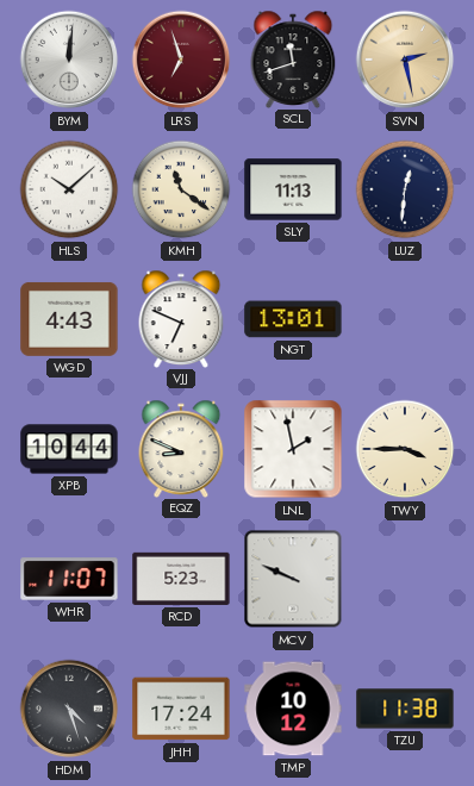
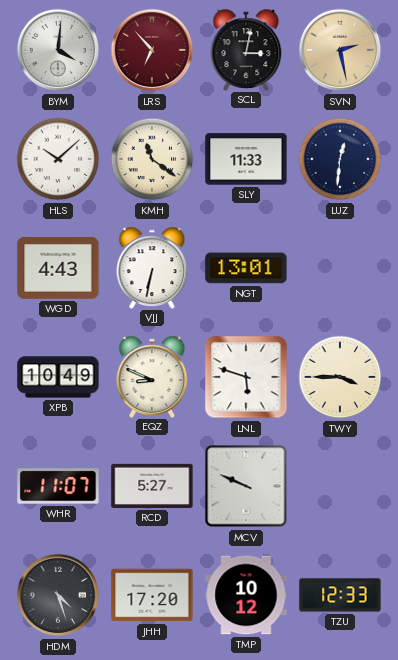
BYM: 12:01 -> 4:01 (58, 50)
LRS: 6:57 -> 6:53 (152, 50)
SCL: 11:42 -> 3:02 (246, 49)
SLY: 11:13 -> 11:33 (246, 159)
VJJ: 6:49 -> 6:32 (152, 267)
XPB: 10:44 -> 10:49 (58, 377)
LNL: 1:58 -> 5:48 (246, 377)
RCD: 5:23 -> 5:27 (152, 486)
JHH: 17:24 -> 17:20 (152, 595)
TZU: 11:38 -> 12:33 (340, 595)
